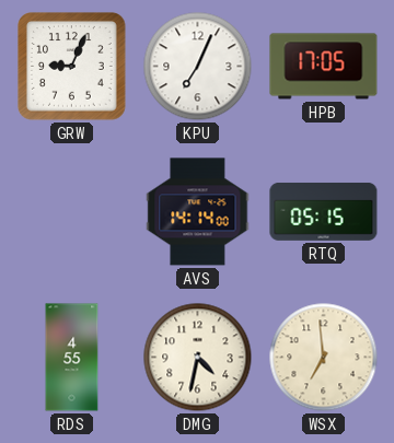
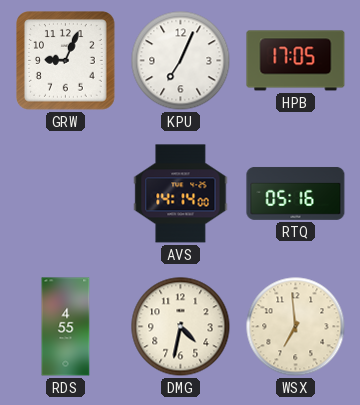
RTQ: 05:15 -> 05:16 (296, 193)
